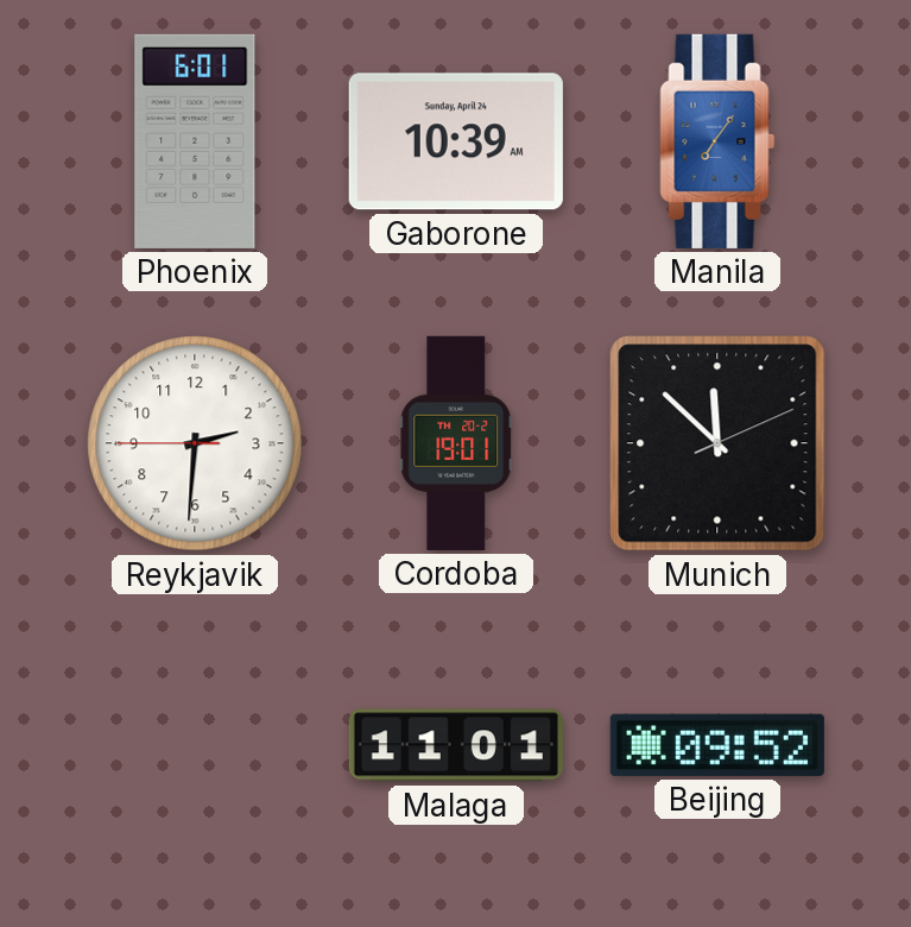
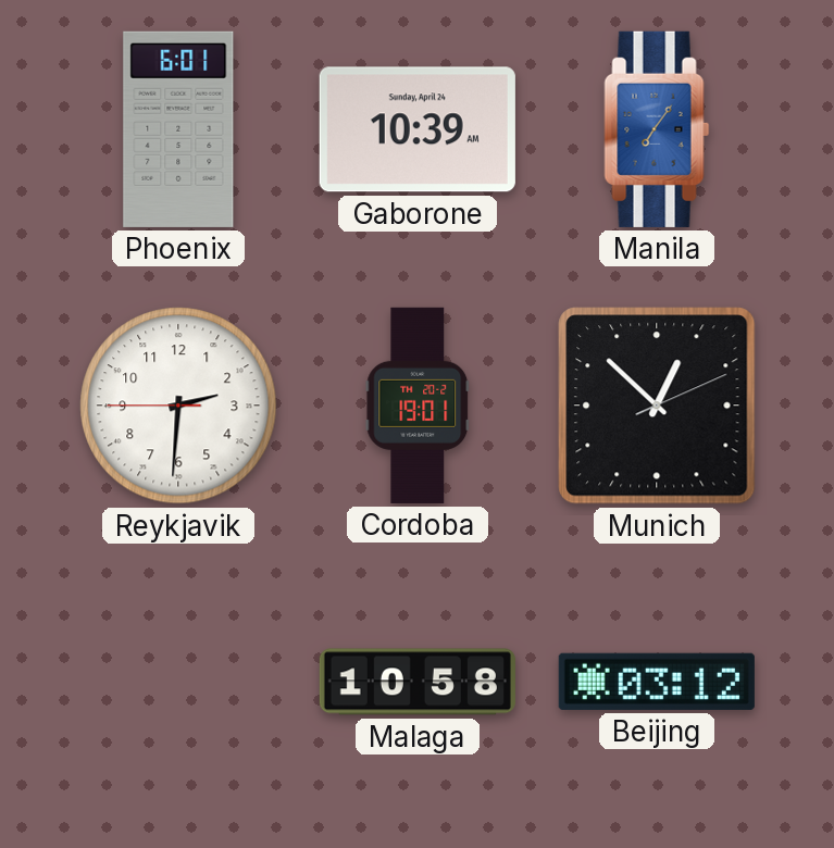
Munich: 11:52 -> 12:52 (657, 406)
Malaga: 11:01 -> 10:58 (418, 682)
Beijing: 09:52 -> 03:12 (657, 682)
